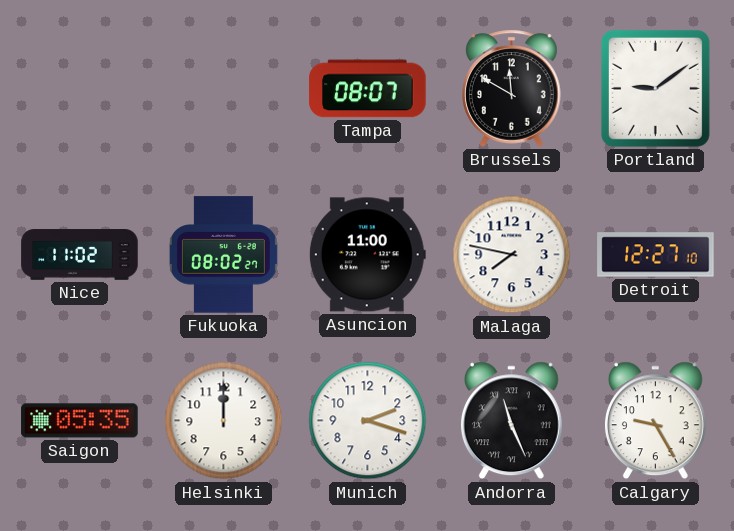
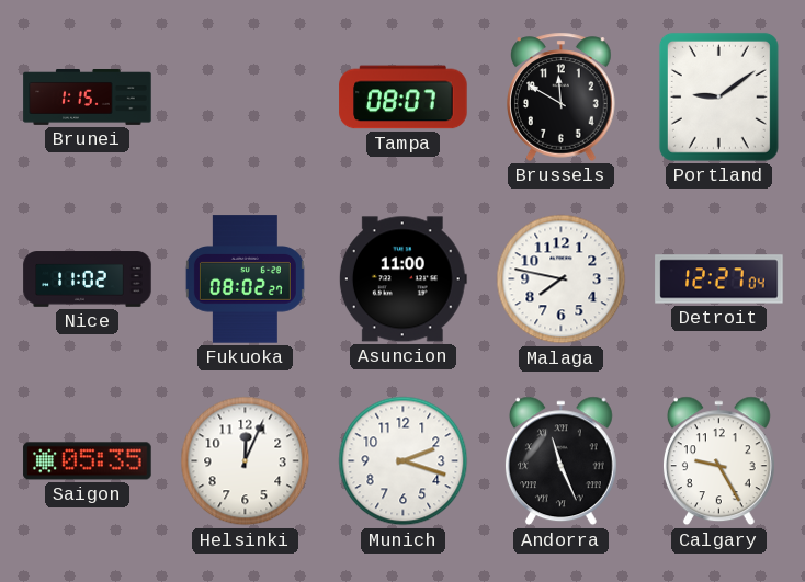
Brunei: none -> 1:15 (88, 98)
Detroit: 12:27:10 -> 12:27:04 (719, 279)
Helsinki: 12:00 -> 12:04 (246, 461)
